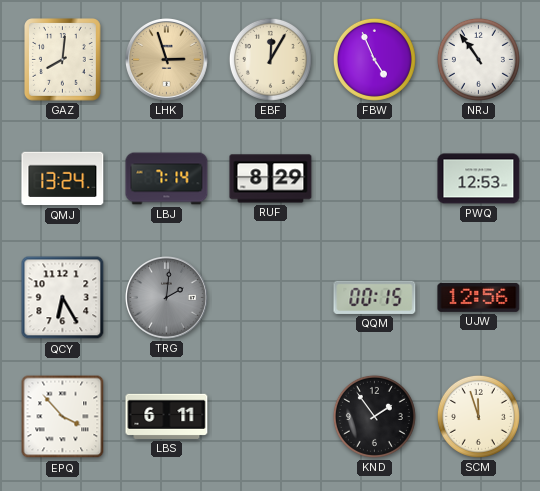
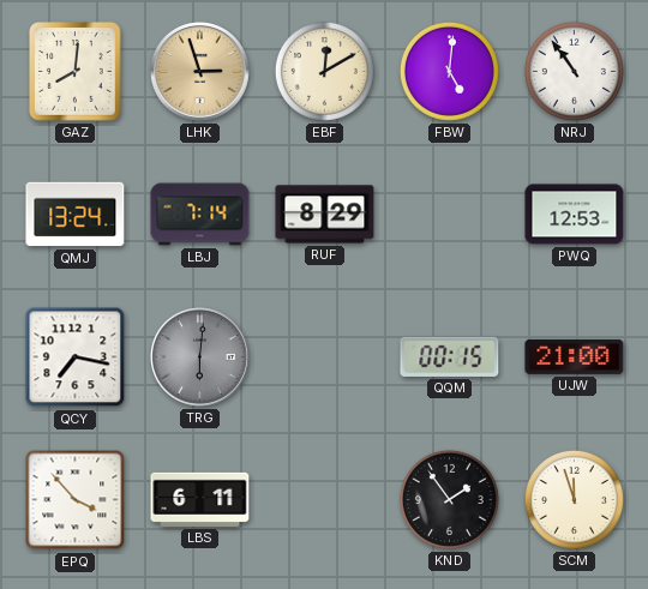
EBF: 12:05 -> 12:10 (324, 71)
FBW: 4:56 -> 5:01 (449, 71)
QCY: 6:25 -> 7:17 (76, 357)
TRG: 2:01 -> 6:01 (200, 357)
UJW: 12:56 -> 21:00 (575, 356)
